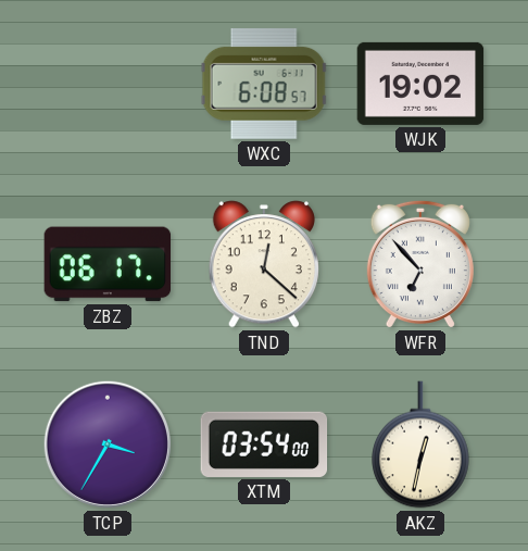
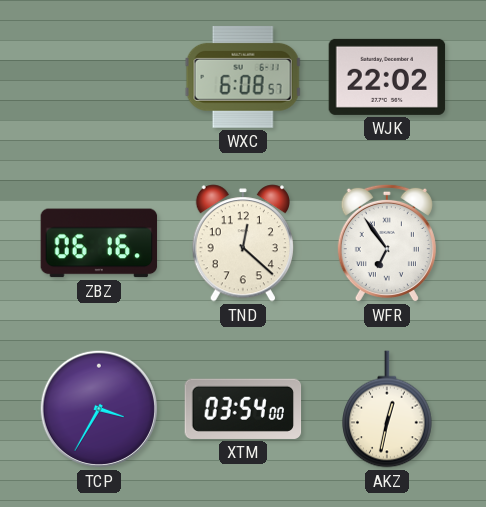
WJK: 19:02 -> 22:02 (387, 77)
ZBZ: 06:17 -> 06:16 (99, 243)
WFR: 6:53 -> 6:54 (387, 243)
